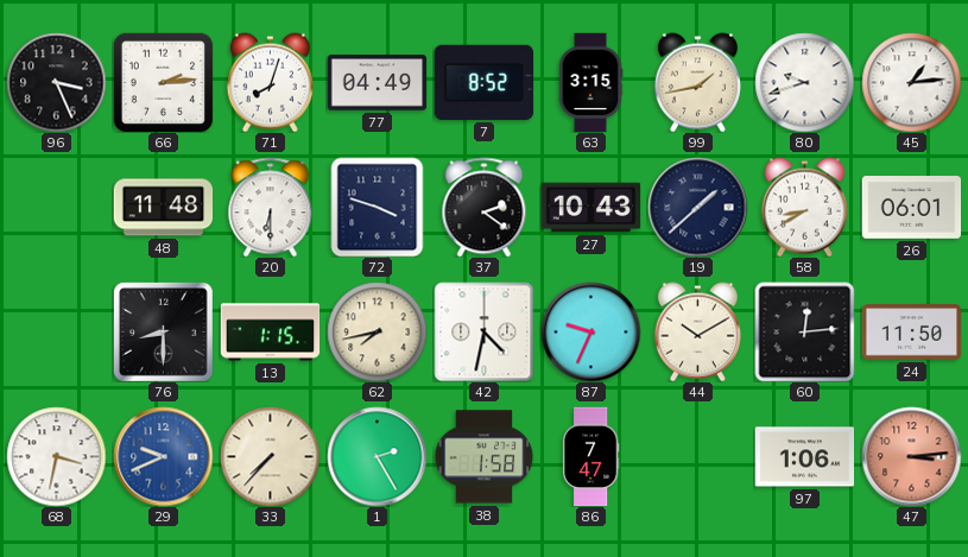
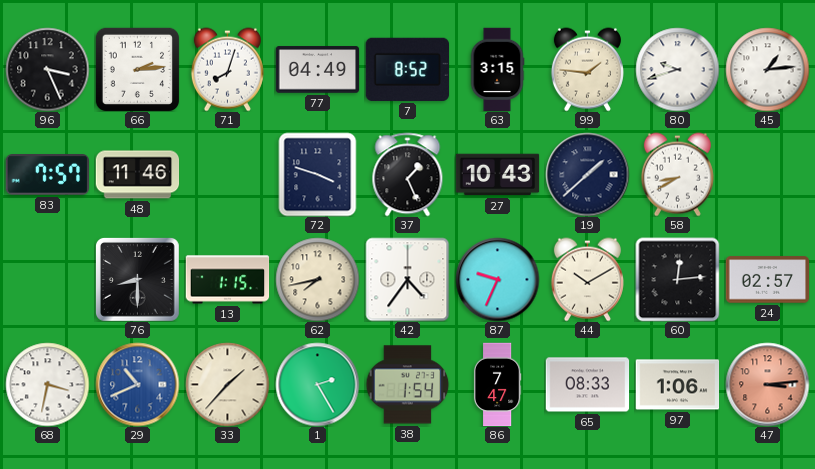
99: 1:43 -> 1:46 (587, 69)
83: none -> 7:57 (47, 175)
48: 11:48 -> 11:46 (137, 175)
20: 6:30 -> none (271, 207)
37: 2:21 -> 1:26 (408, 174)
26: 06:01 -> none (911, 208)
42: 4:32 -> 4:36 (407, 279)
24: 11:50 -> 02:57 (767, 280)
29: 9:41 -> 10:41 (137, 384)
33: 7:37 -> 1:37 (227, 384)
38: 1:58 -> 1:54 (407, 385)
65: none -> 08:33 (587, 385)
